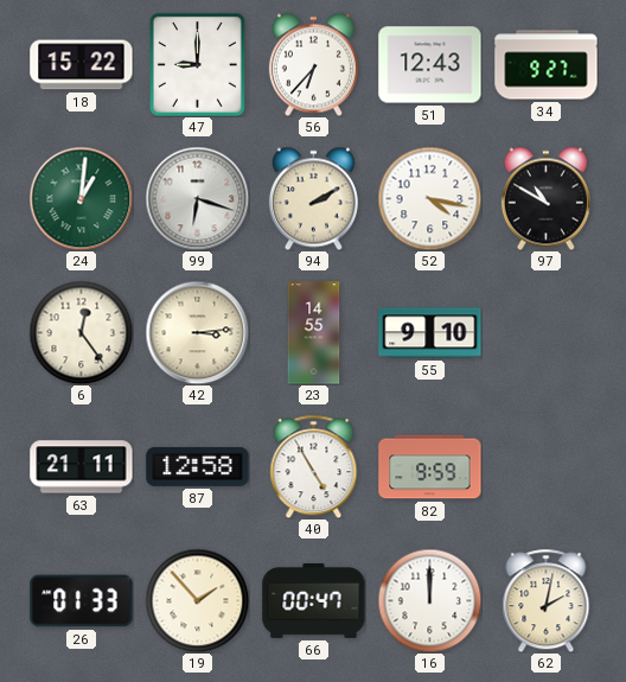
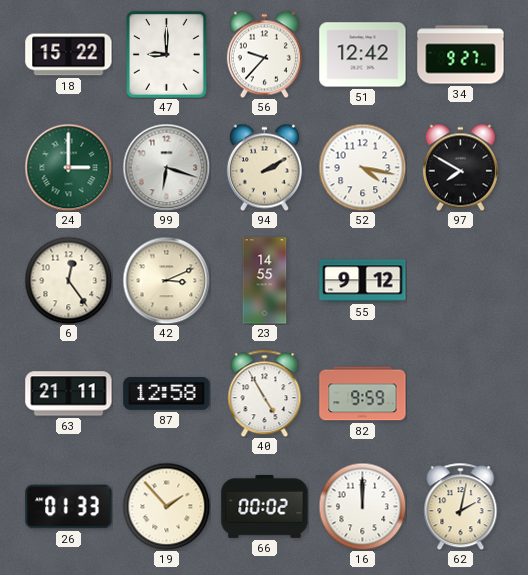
56: 6:37 -> 9:37 (264, 54)
51: 12:43 -> 12:42 (363, 55)
24: 1:01 -> 3:00 (68, 167)
97: 10:50 -> 7:50 (460, 167)
42: 3:14 -> 3:11 (166, 280)
55: 9:10 -> 9:12 (363, 281)
66: 00:47 -> 00:02 (265, 506)
